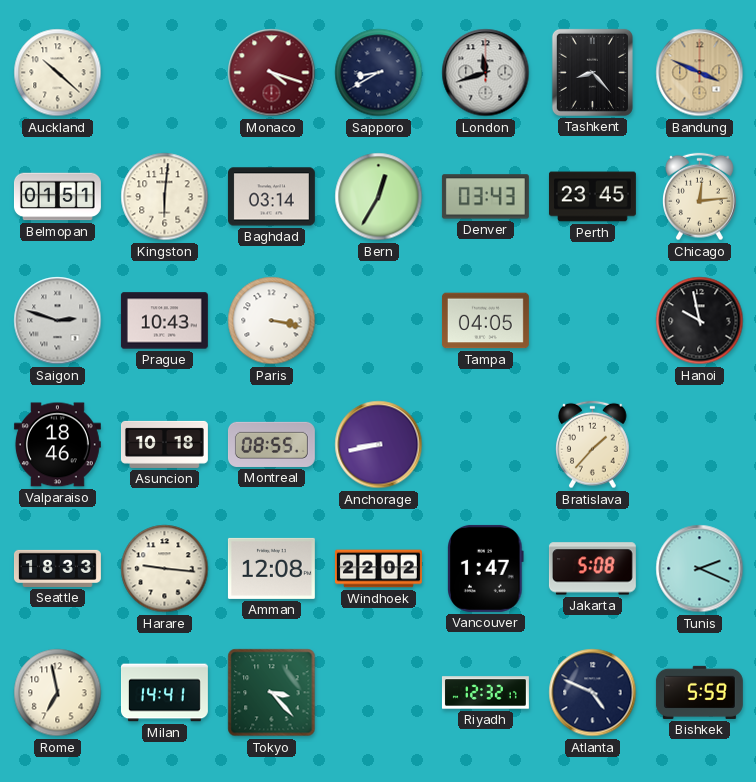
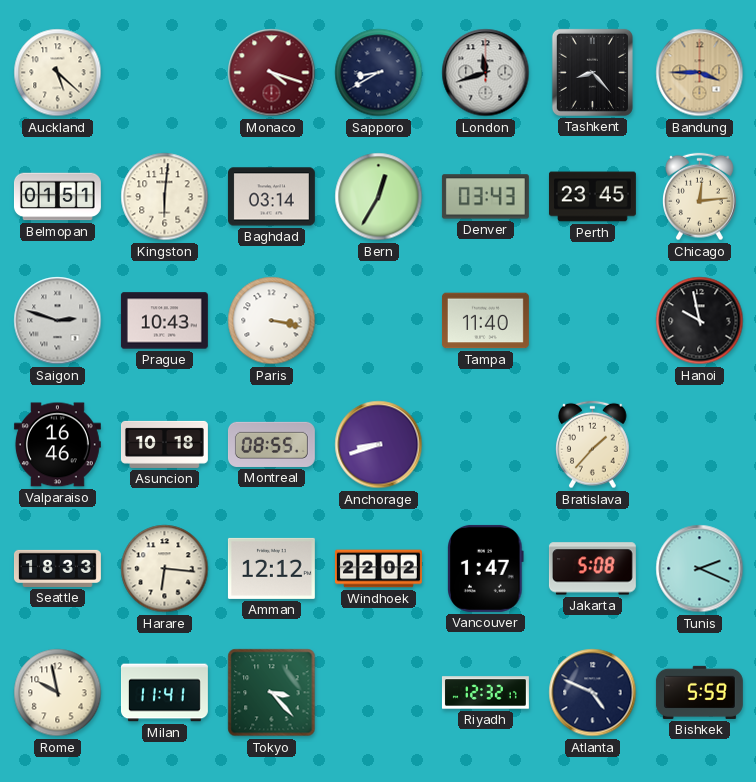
Auckland: 10:22 -> 5:22 (58, 73)
Bandung: 3:49 -> 3:45 (700, 73)
Tampa: 04:05 -> 11:40 (485, 321)
Valparaiso: 18:46 -> 16:46 (57, 445)
Anchorage: 8:43 -> 8:42 (379, 445)
Harare: 9:16 -> 6:16 (165, 569)
Amman: 12:08 -> 12:12 (271, 568)
Rome: 6:58 -> 9:58 (58, 693)
Milan: 14:41 -> 11:41 (164, 693)
